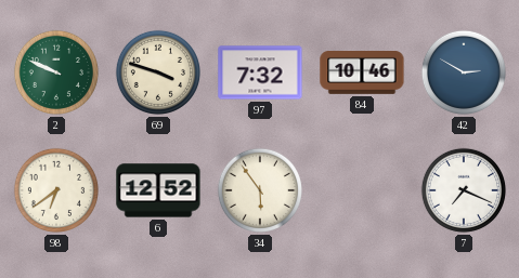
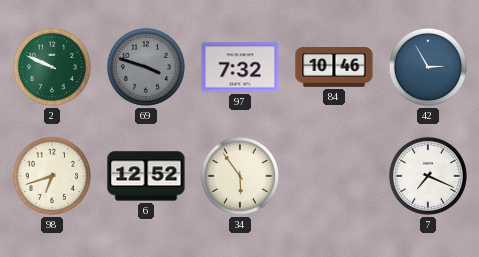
69 dial: cream -> grey (146, 67)
42: 2:50 -> 2:55 (428, 67)
98: 6:39 -> 6:42 (52, 176)
